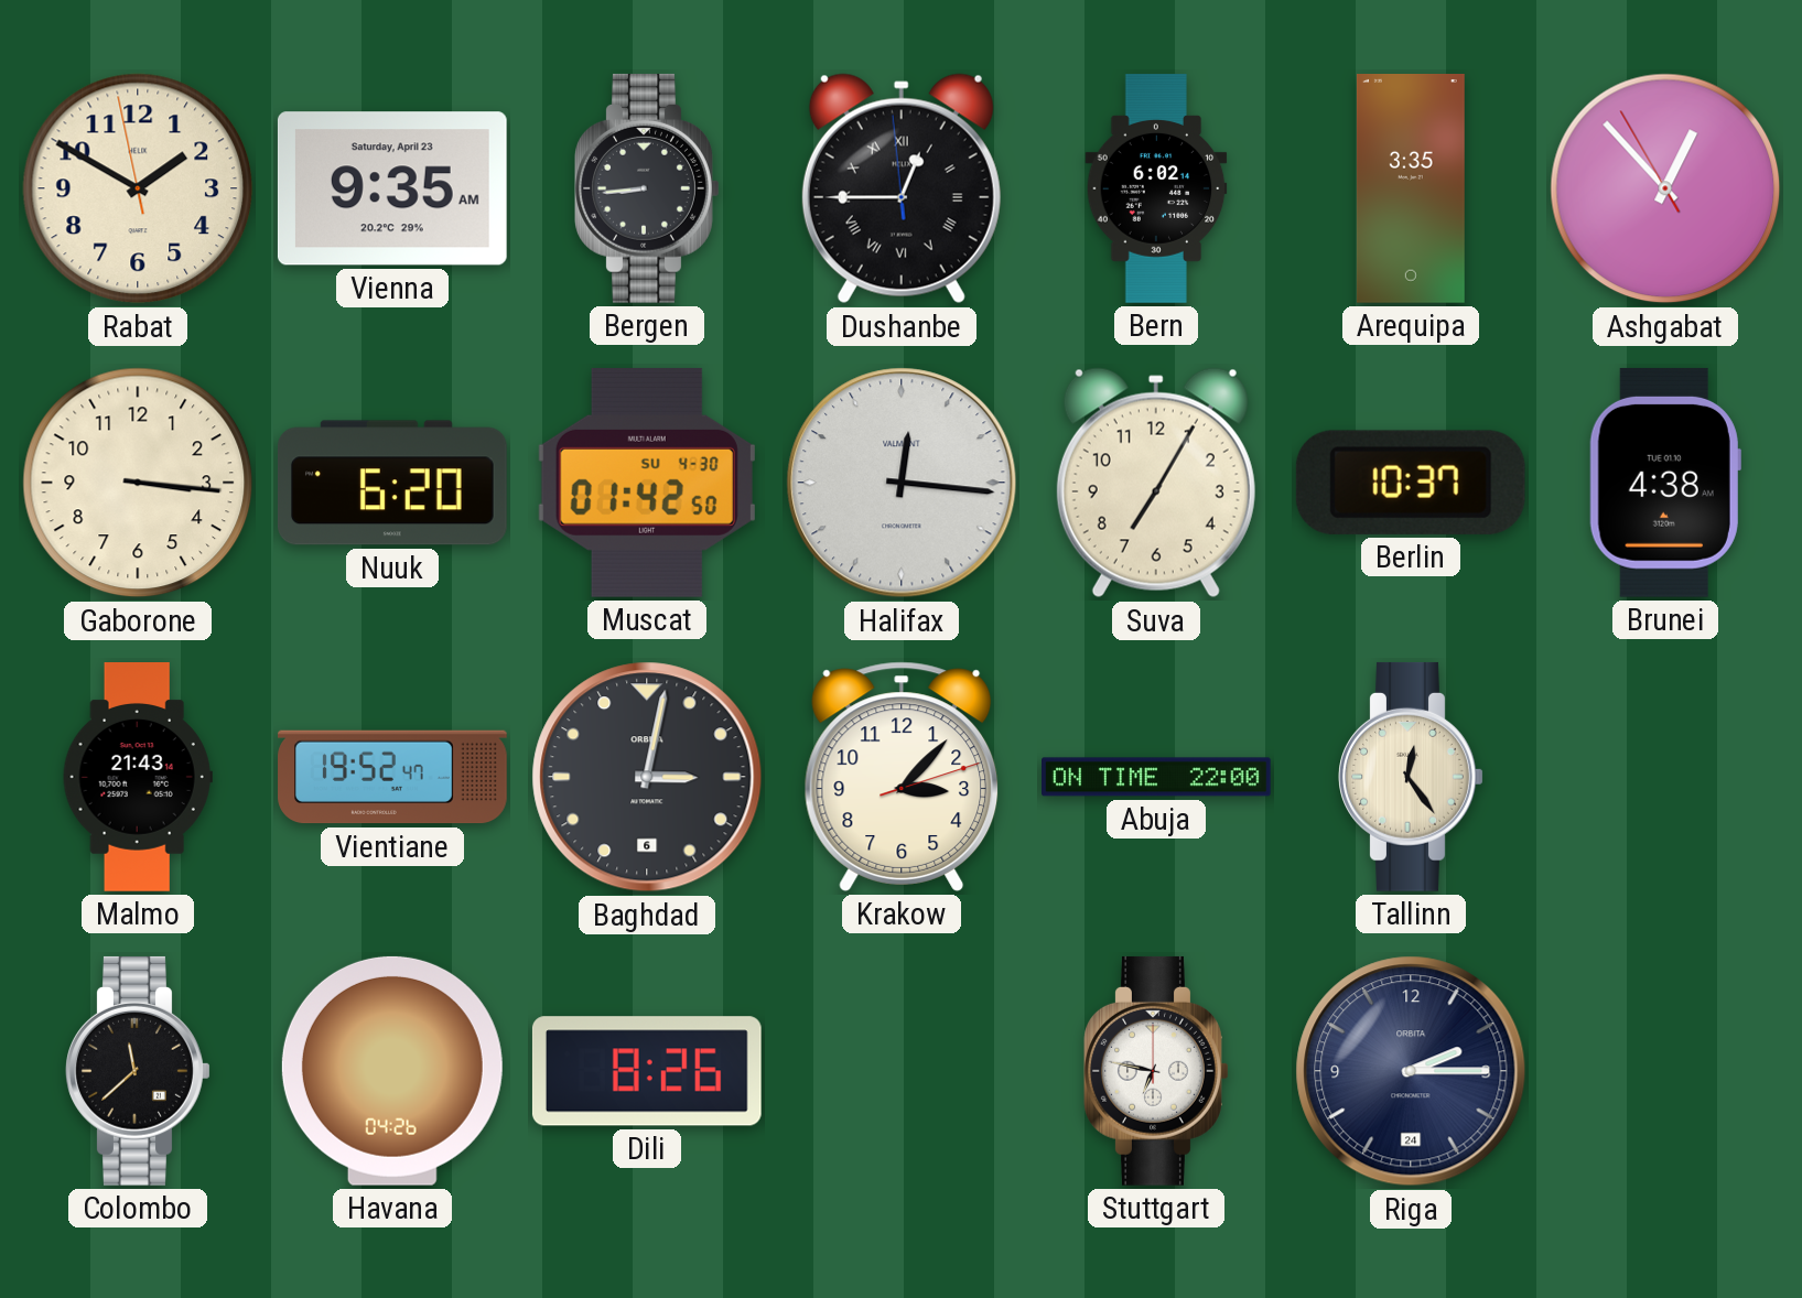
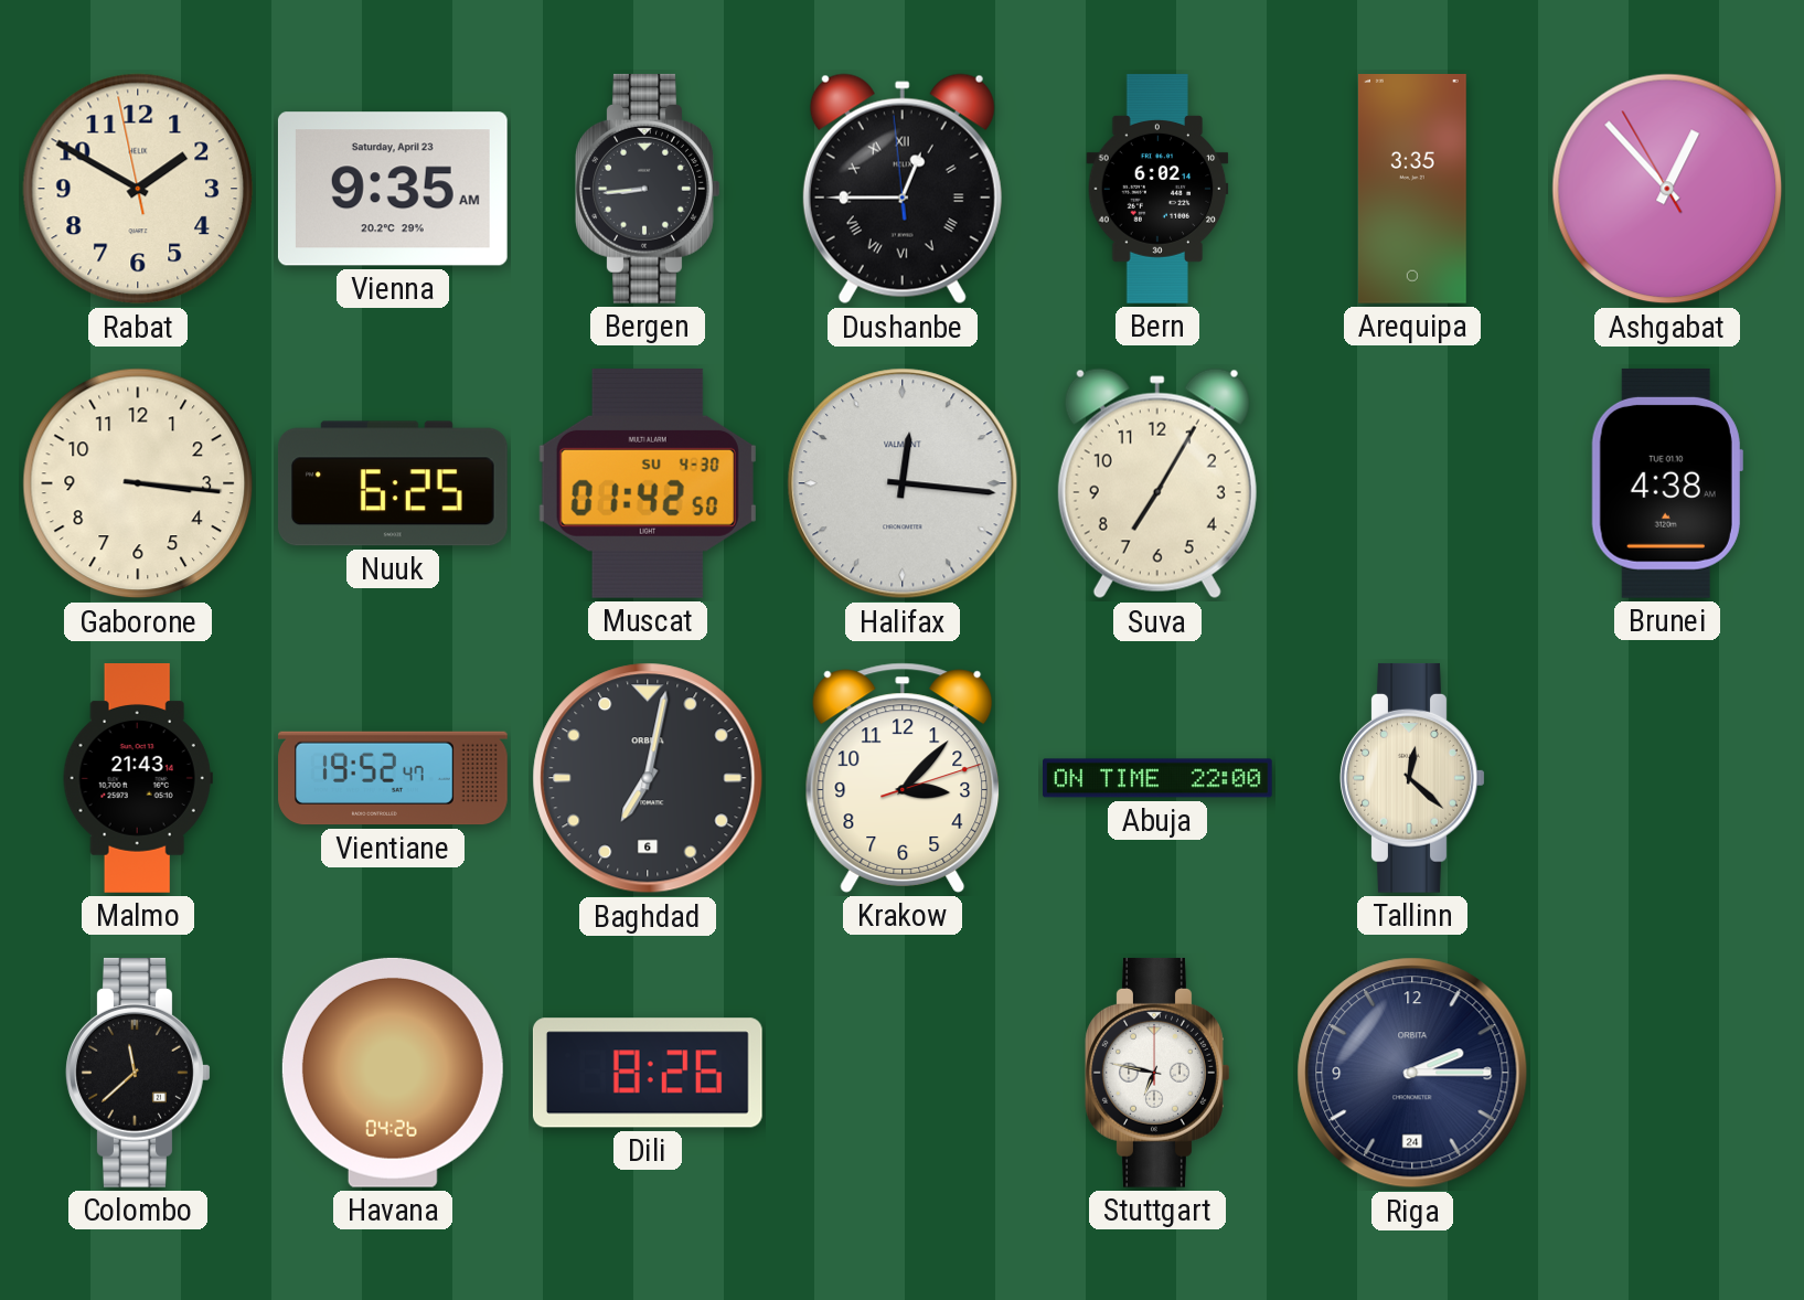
Nuuk: 6:20 -> 6:25 (393, 483)
Berlin: 10:37 -> none (1411, 483)
Baghdad: 3:02 -> 7:02 (648, 778)
Tallinn: 12:24 -> 12:22 (1412, 778)
